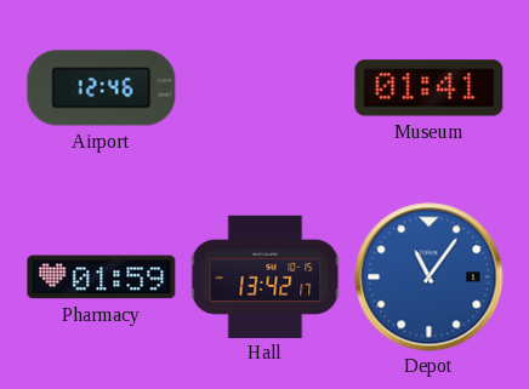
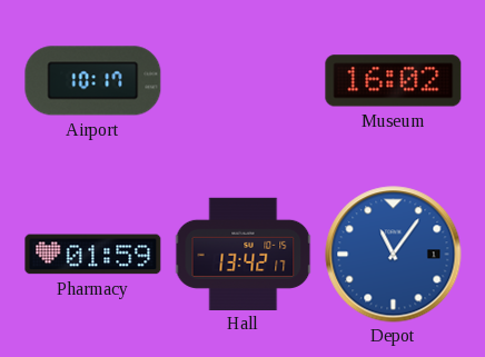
Airport: 12:46 -> 10:17 (93, 81)
Museum: 01:41 -> 16:02 (394, 81)
